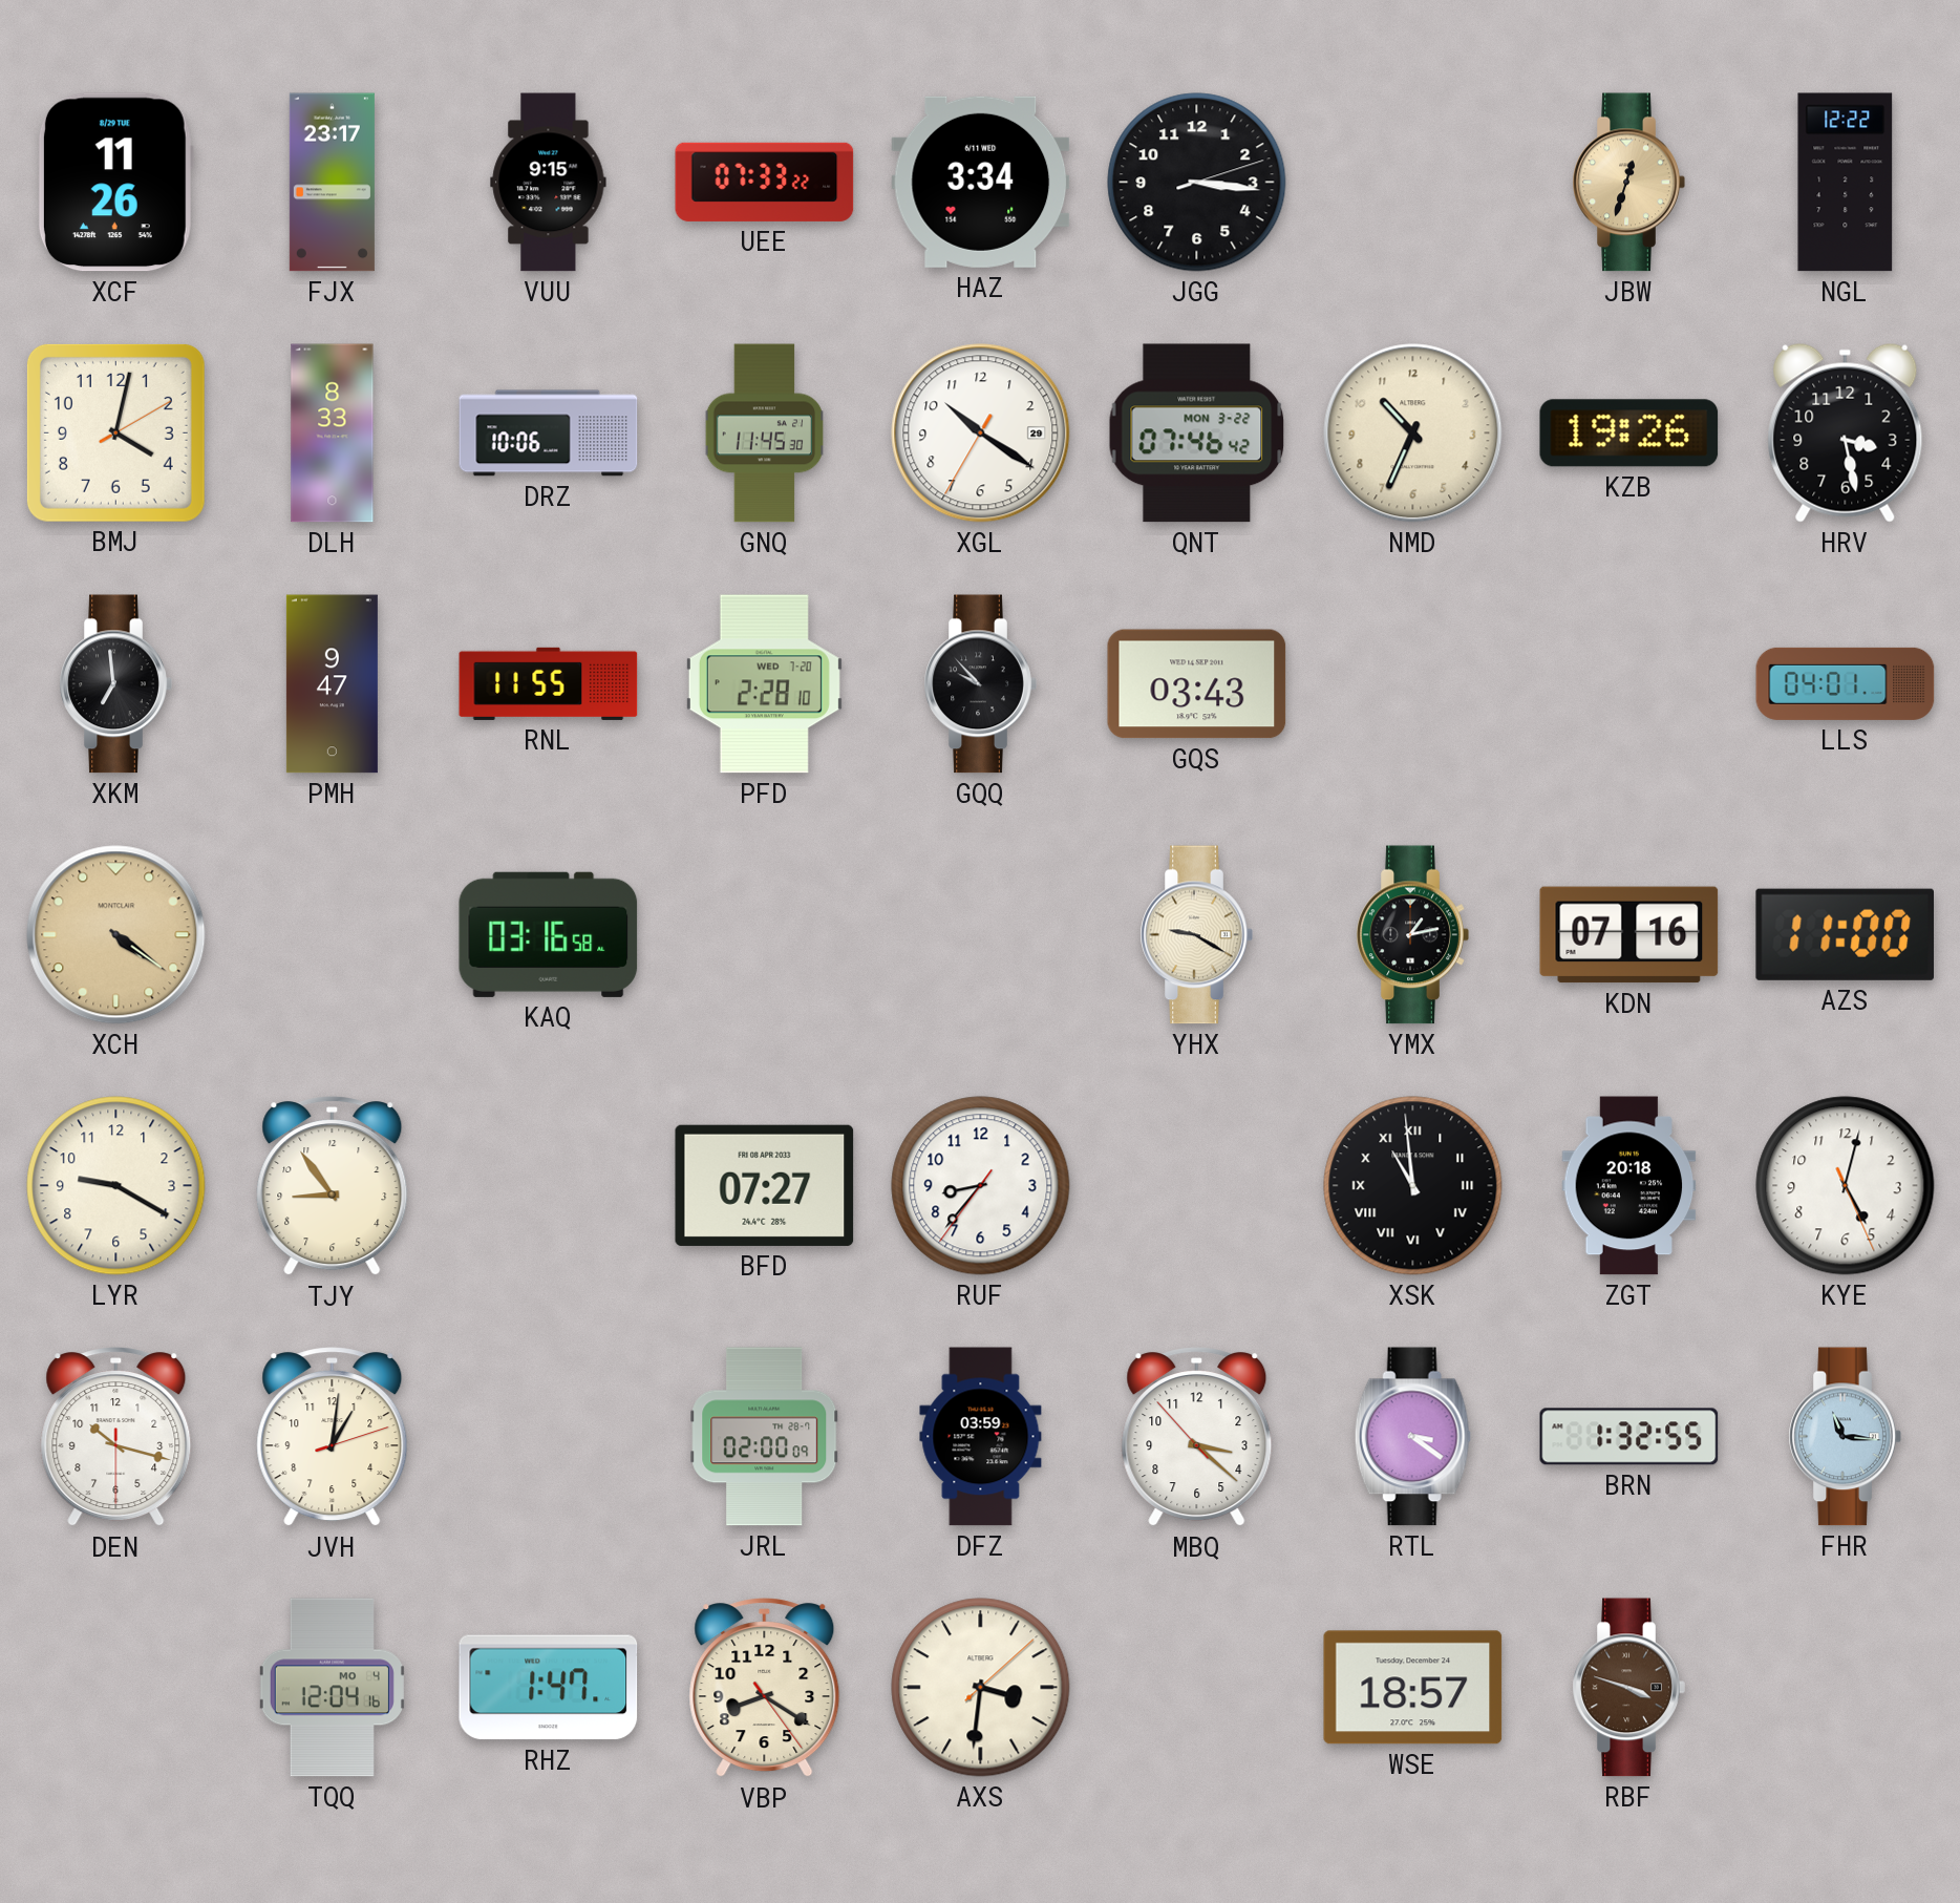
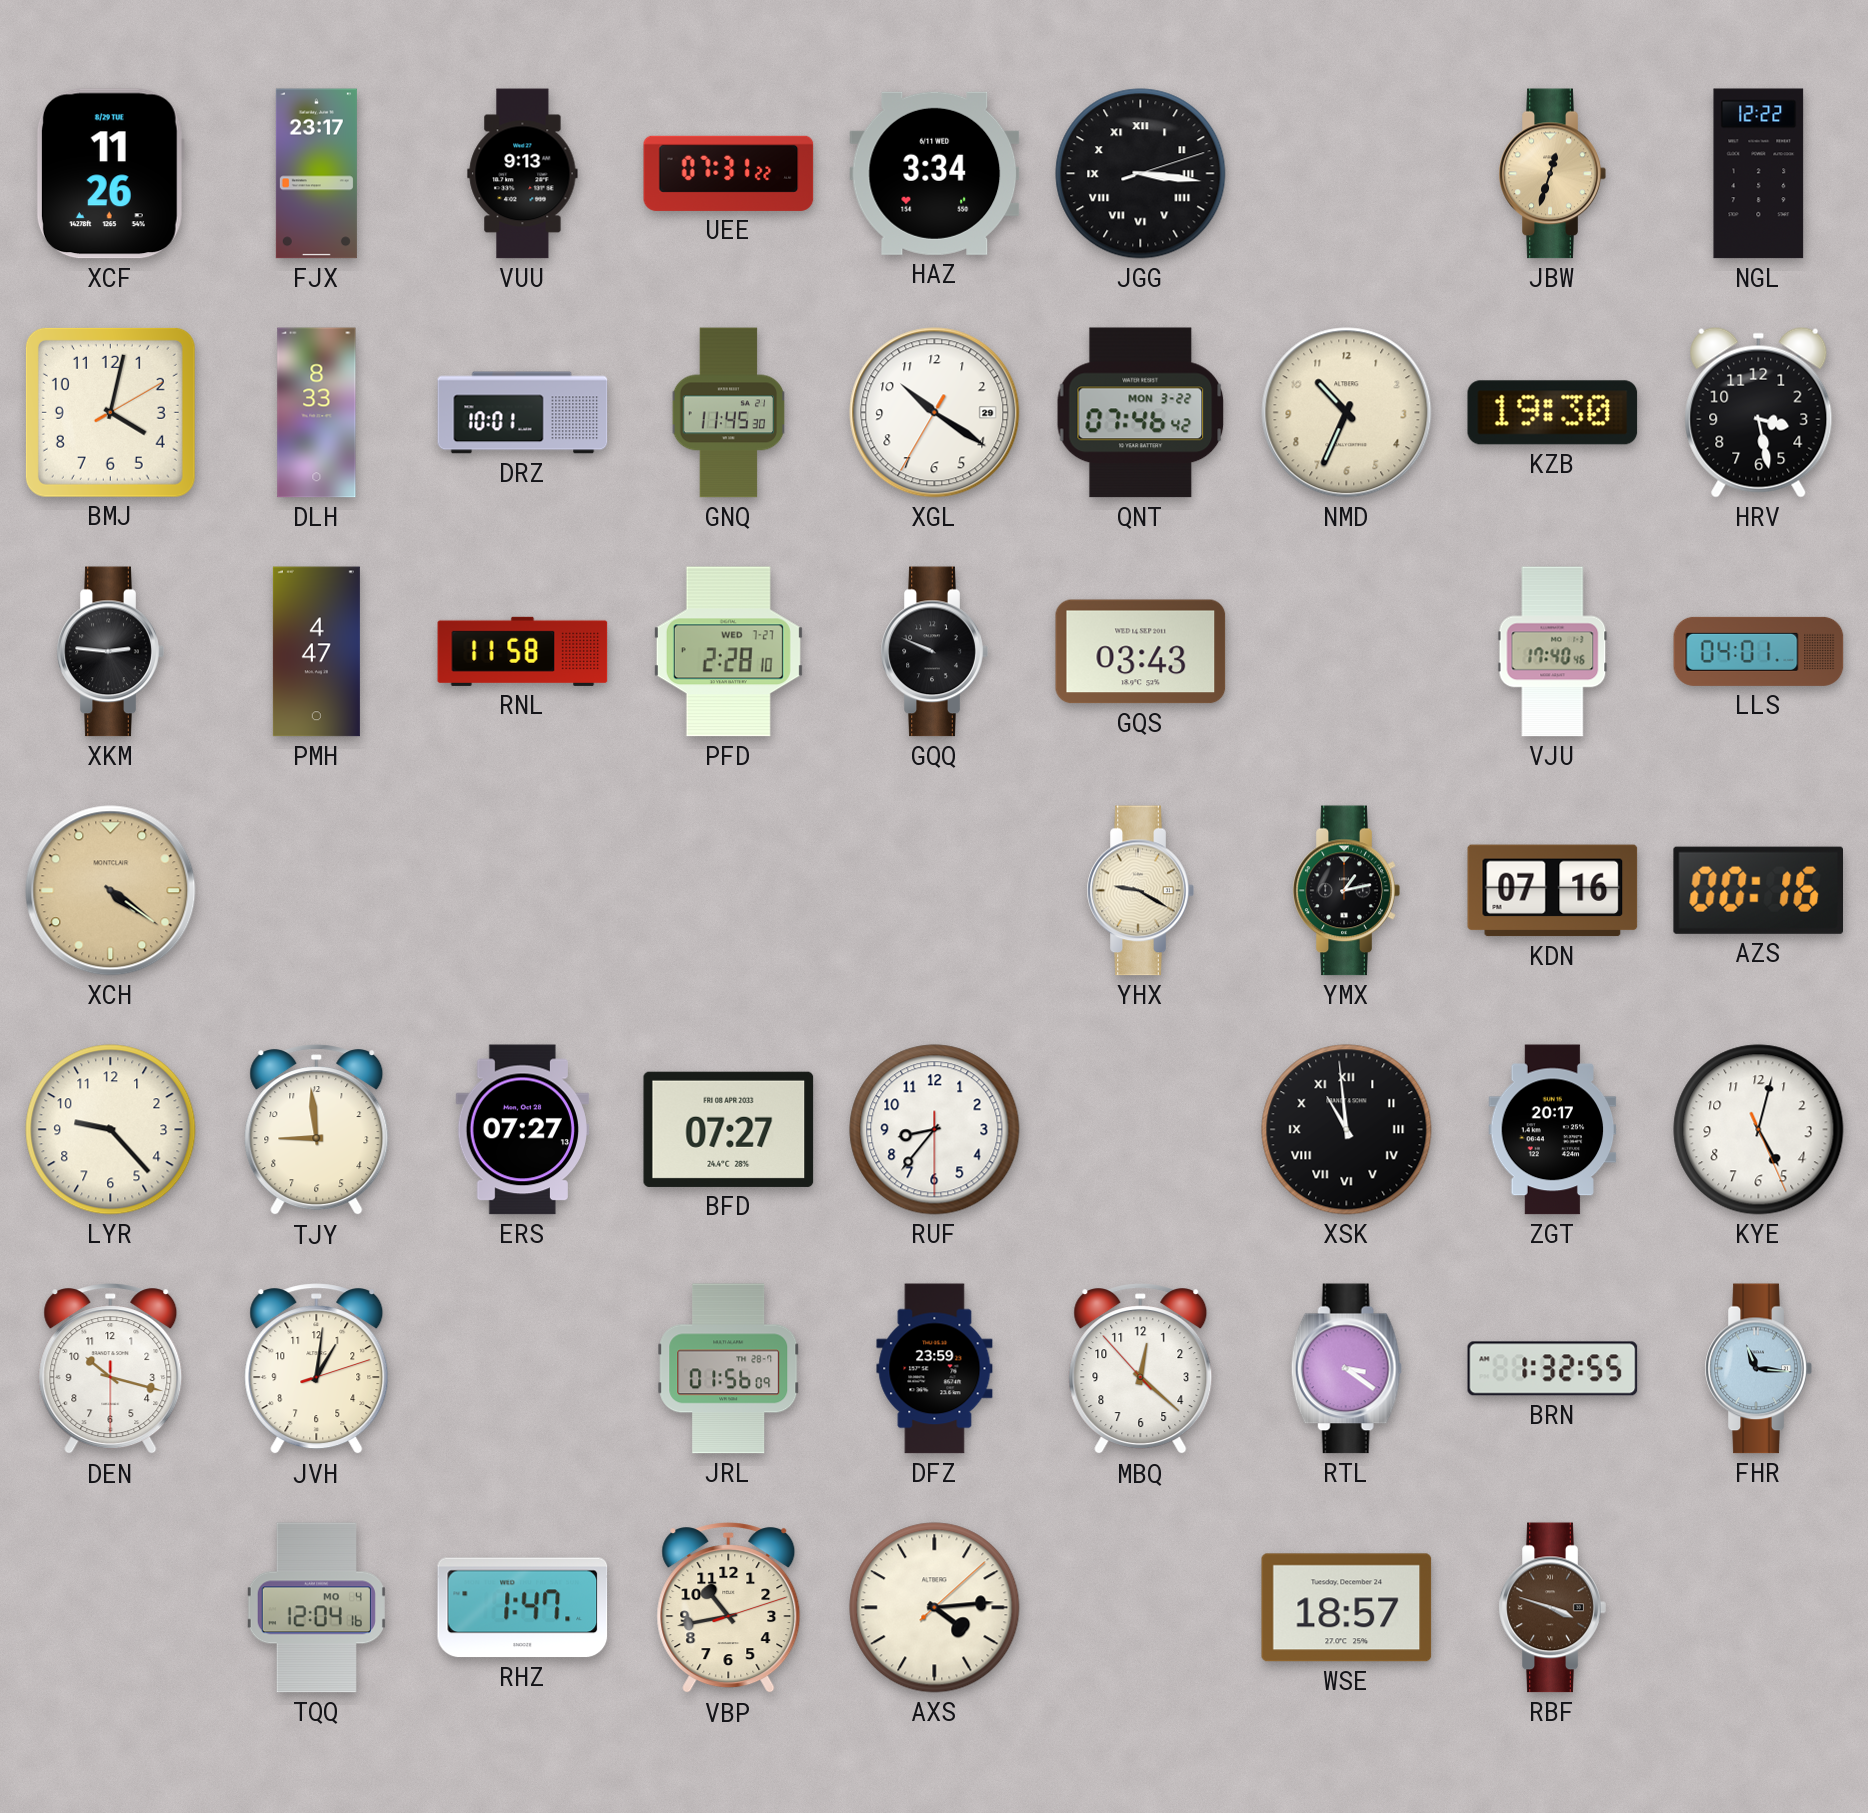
VUU: 9:15 -> 9:13 (523, 174)
UEE: 07:33 -> 07:31 (729, 173)
JGG numerals: Arabic -> Roman (1141, 174)
DRZ: 10:06 -> 10:01 (523, 413)
KZB: 19:26 -> 19:30 (1553, 413)
XKM: 6:59 -> 2:46 (110, 652)
PMH: 9:47 -> 4:47 (316, 652)
RNL: 11:55 -> 11:58 (523, 651)
PFD date: WED 7-20 -> WED 7-27 (728, 652)
GQQ: 9:53 -> 9:49 (934, 652)
VJU: none -> 17:40 (1553, 652)
KAQ: 03:16 -> none (549, 934)
AZS: 11:00 -> 00:16 (1758, 890)
LYR: 9:20 -> 9:23 (111, 1130)
TJY: 8:54 -> 8:59 (317, 1130)
ERS: none -> 07:27 (522, 1130)
RUF: 8:36:36 -> 8:36:30 (935, 1130)
ZGT: 20:18 -> 20:17 (1553, 1130)
JRL: 02:00 -> 01:56 (729, 1369)
DFZ: 03:59 -> 23:59 (935, 1369)
MBQ: 3:21 -> 12:21 (1141, 1369)
VBP: 8:20 -> 10:43 (729, 1608)
AXS: 3:31 -> 4:14 (935, 1608)
